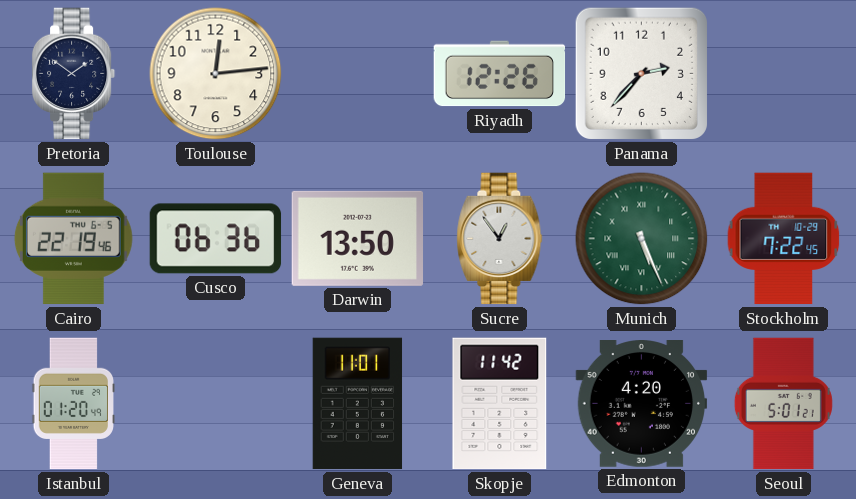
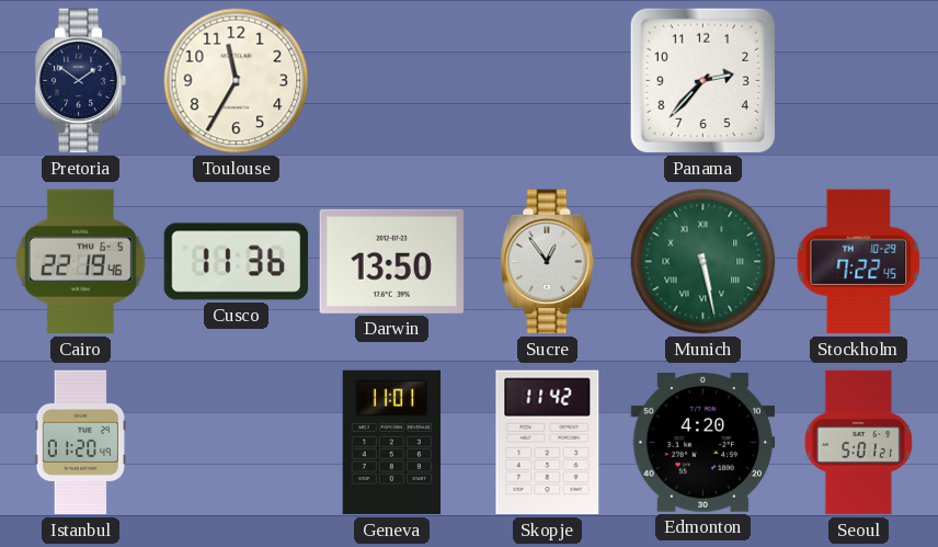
Toulouse: 12:14 -> 11:35 (237, 81)
Riyadh: 12:26 -> none (500, 74)
Cusco: 06:36 -> 11:36 (237, 262)
Munich: 5:26 -> 5:28 (703, 262)
